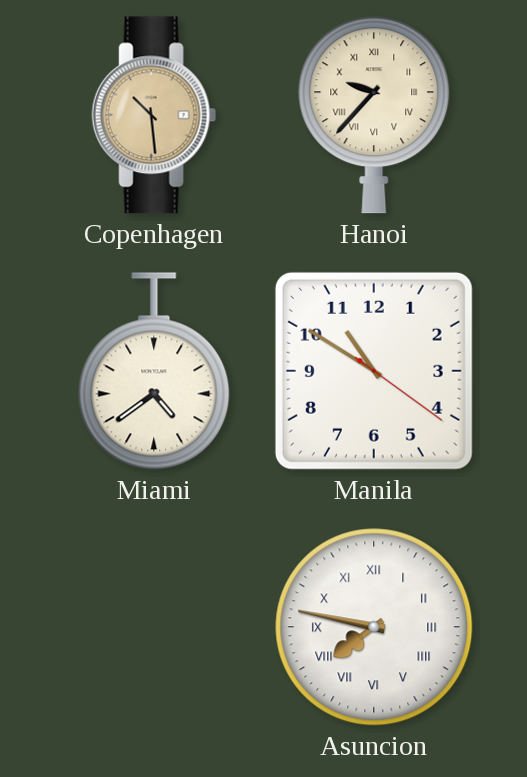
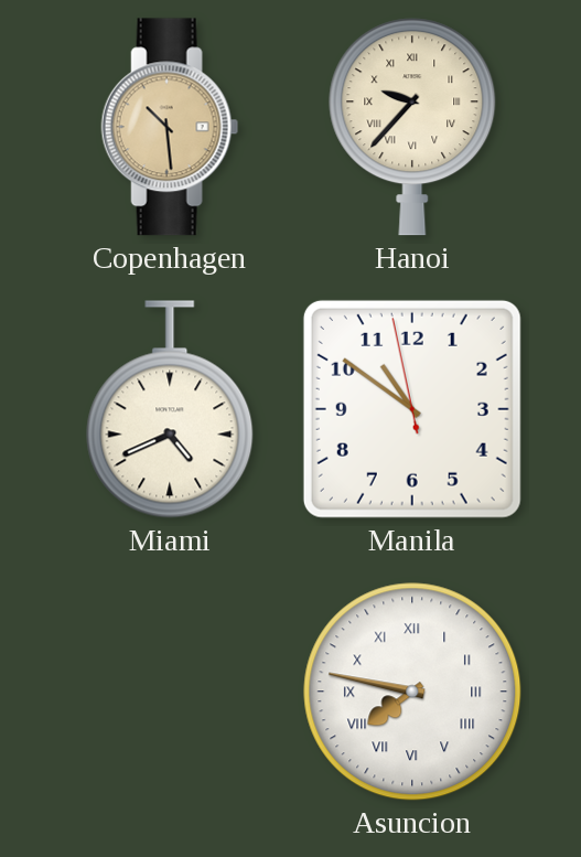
Miami: 4:39 -> 4:41 (170, 409)
Manila: 10:50:21 -> 10:50:58 (412, 409)
